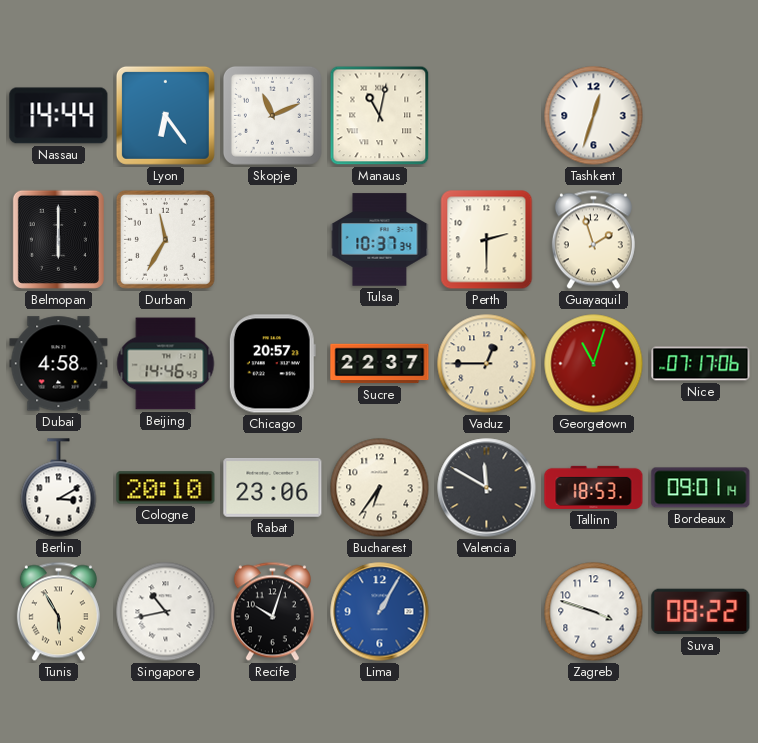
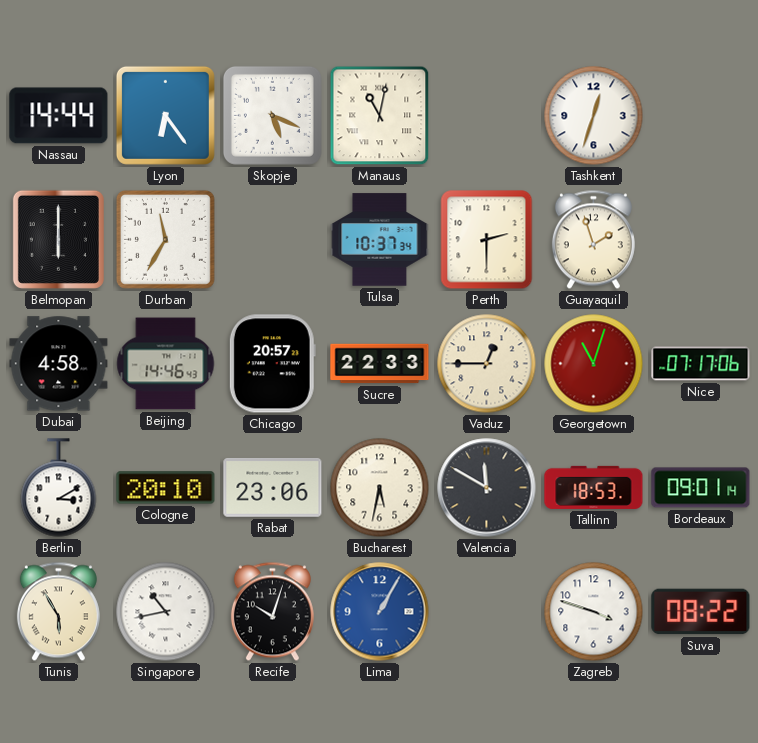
Skopje: 11:11 -> 5:19 (272, 115)
Sucre: 22:37 -> 22:33 (380, 364)
Bucharest: 6:36 -> 5:32 (380, 488)
